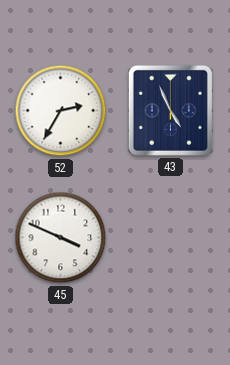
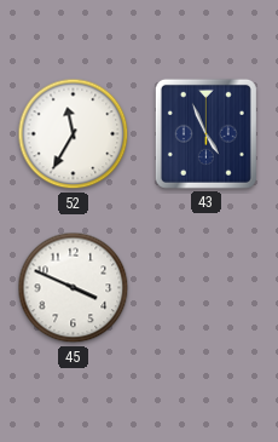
52: 2:35 -> 11:35 (74, 134)
